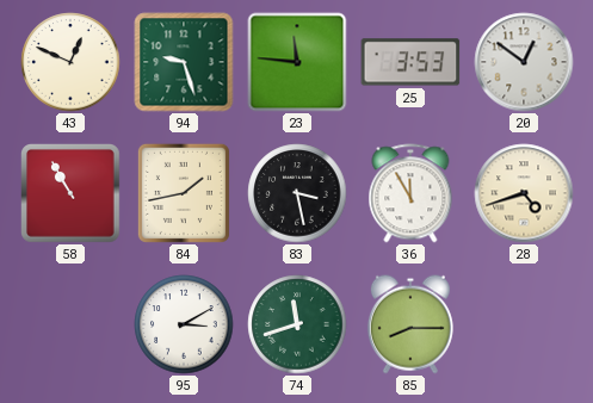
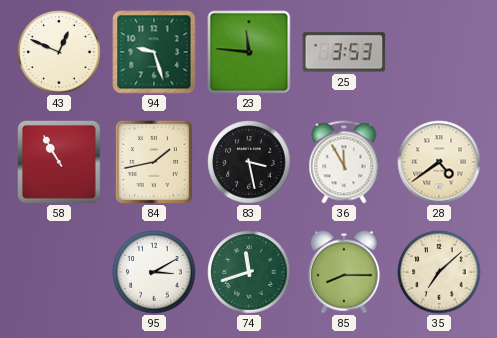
20: 12:51 -> none (524, 62)
28: 4:42 -> 4:39 (439, 162)
35: none -> 7:08 (439, 272)
